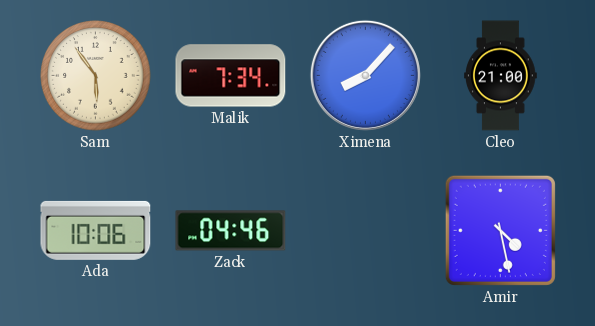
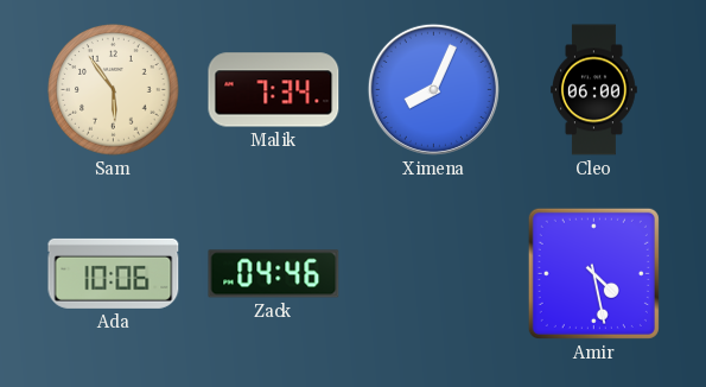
Ximena: 8:07 -> 8:04 (433, 89)
Cleo: 21:00 -> 06:00 (594, 90)
